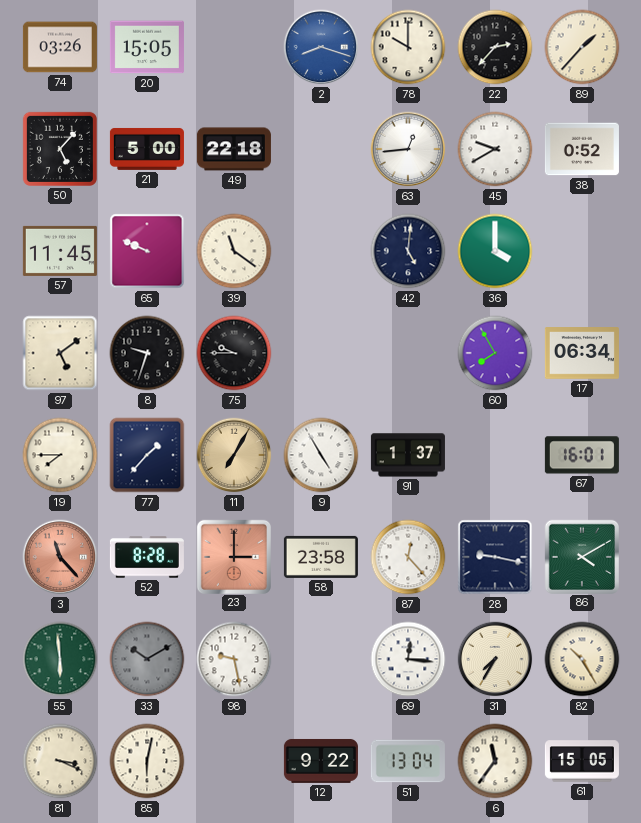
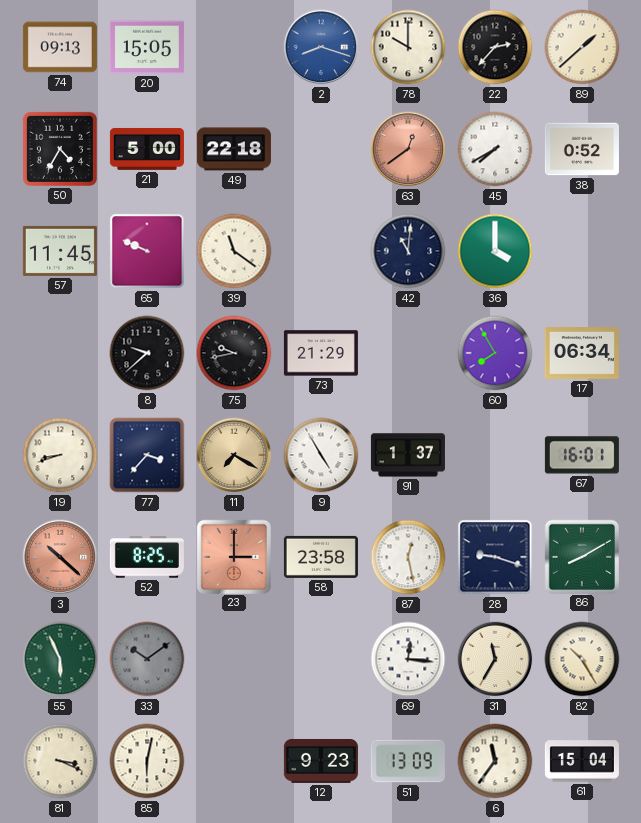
74: 03:26 -> 09:13 (60, 47)
89: 1:37 -> 1:38 (582, 47)
50: 5:07 -> 4:35 (60, 149)
63: 12:44 -> 12:39 (408, 149)
63 dial: white -> salmon (408, 149)
45: 9:40 -> 7:40 (495, 149)
42: 5:01 -> 11:01 (408, 251)
97: 5:09 -> none (60, 353)
8: 9:33 -> 9:38 (147, 353)
75: 9:45 -> 9:43 (234, 353)
73: none -> 21:29 (321, 353)
19: 7:45 -> 8:42 (60, 455)
77: 1:37 -> 3:37 (147, 455)
11: 7:05 -> 7:20 (234, 455)
3: 11:23 -> 10:22 (60, 557)
52: 8:28 -> 8:25 (147, 557)
87: 12:23 -> 12:28 (408, 557)
28: 9:17 -> 9:18 (495, 557)
86: 4:10 -> 8:10 (581, 556)
55: 5:59 -> 5:56 (60, 659)
33: 10:10 -> 10:09 (147, 659)
98: 9:28 -> none (234, 659)
31: 7:35 -> 11:35 (495, 659)
12: 9:22 -> 9:23 (321, 761)
51: 13:04 -> 13:09 (408, 761)
61: 15:05 -> 15:04 (582, 761)
